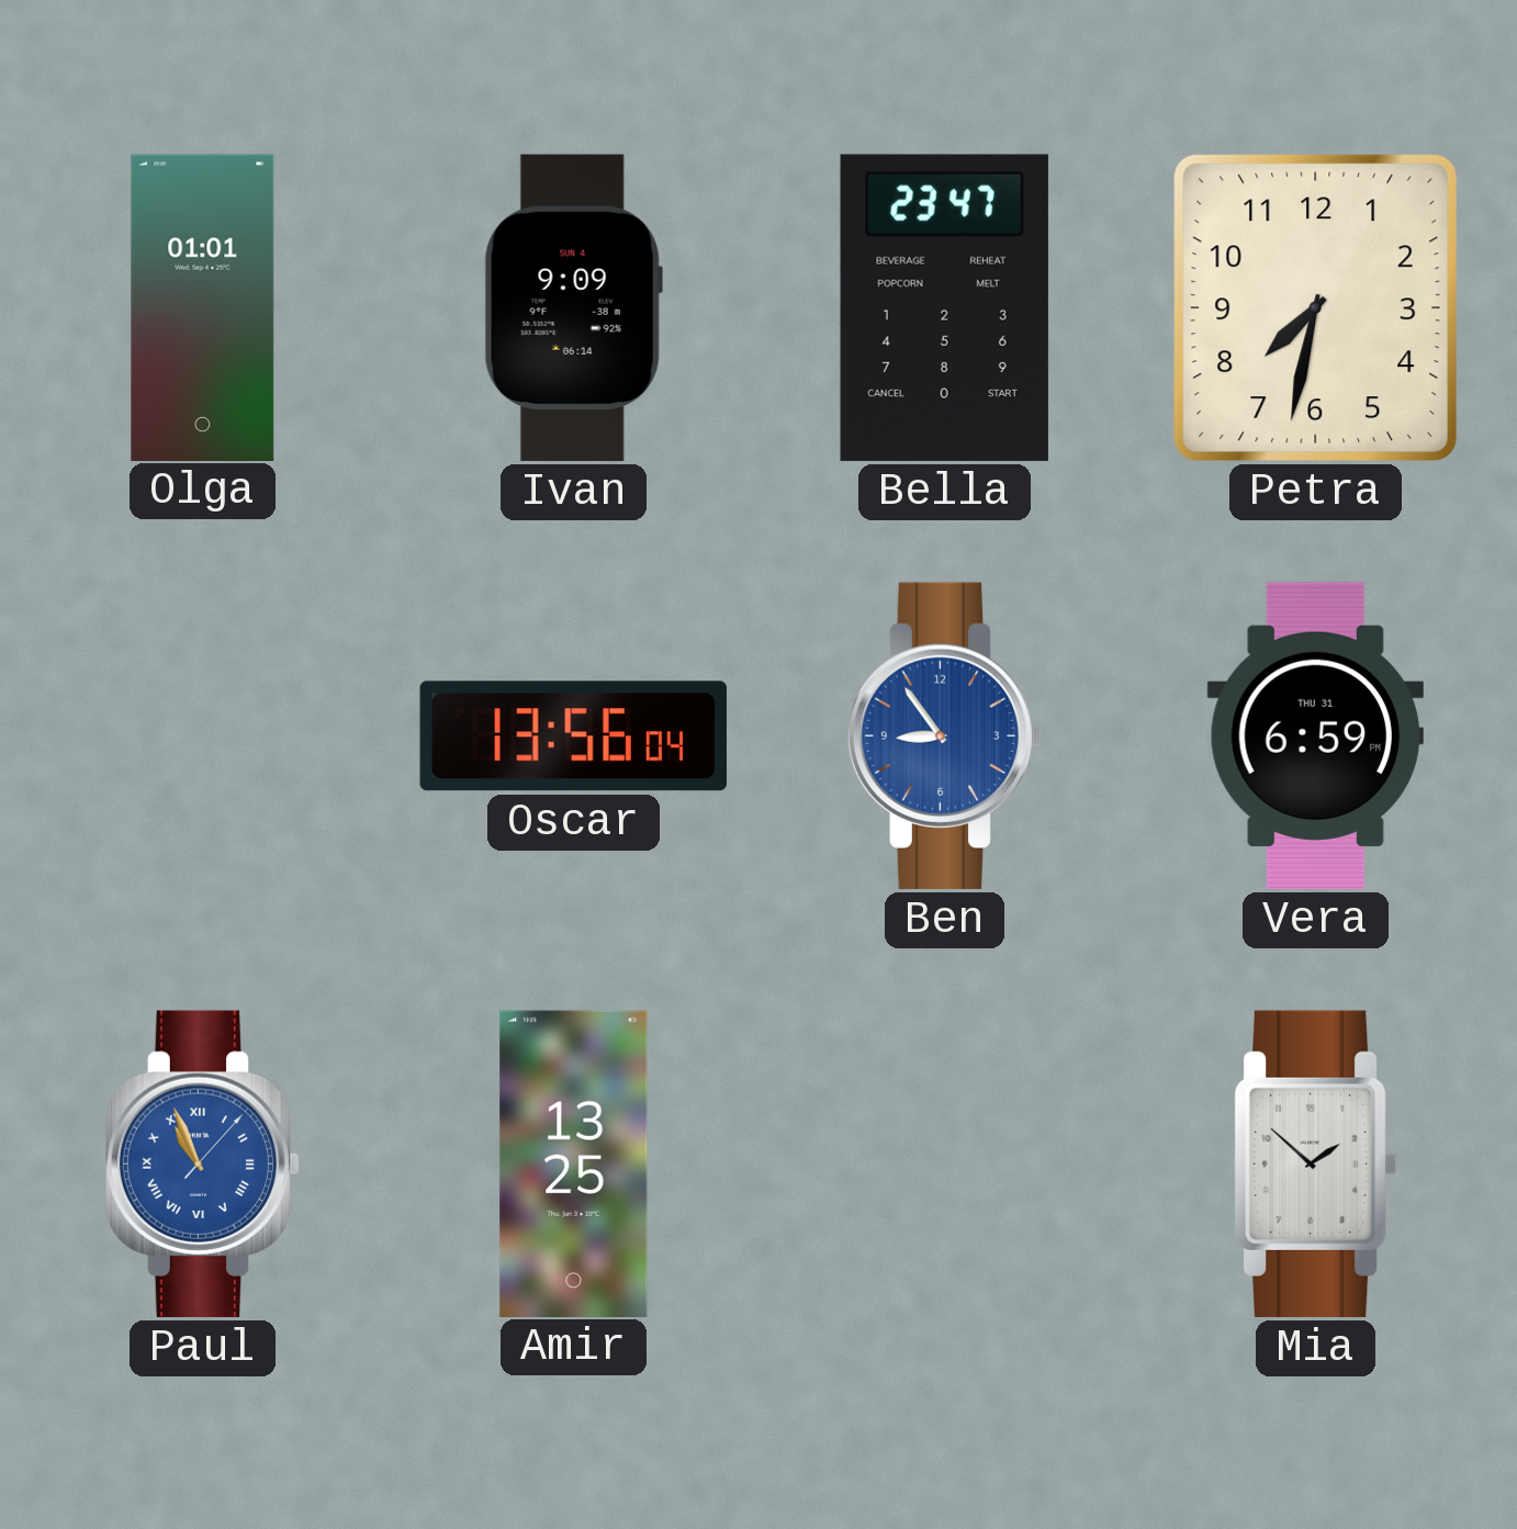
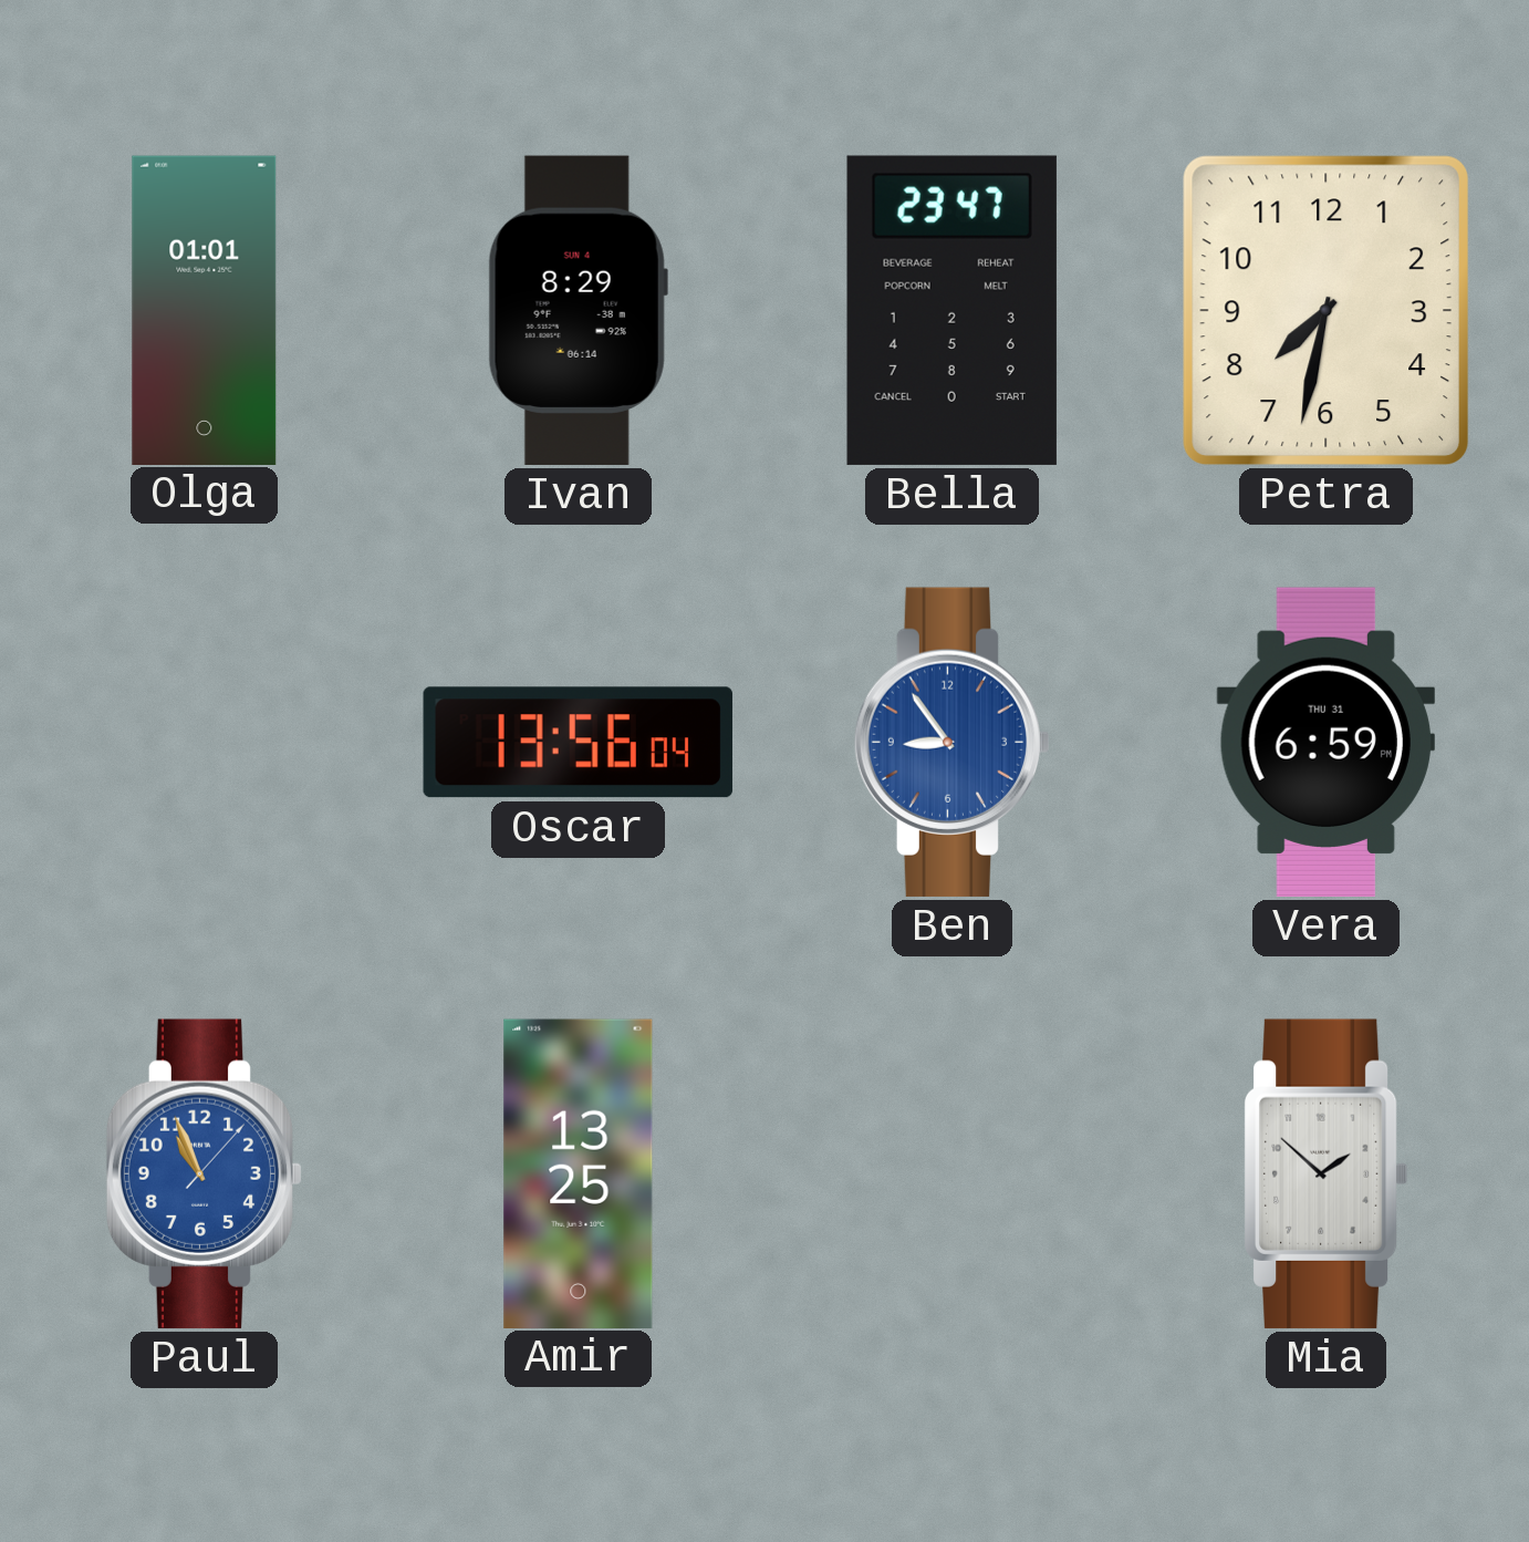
Ivan: 9:09 -> 8:29 (578, 310)
Paul numerals: Roman -> Arabic (205, 1173)
